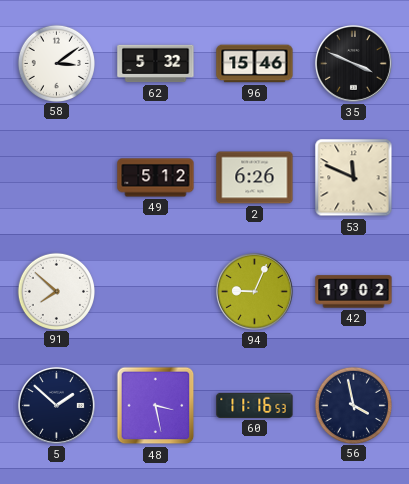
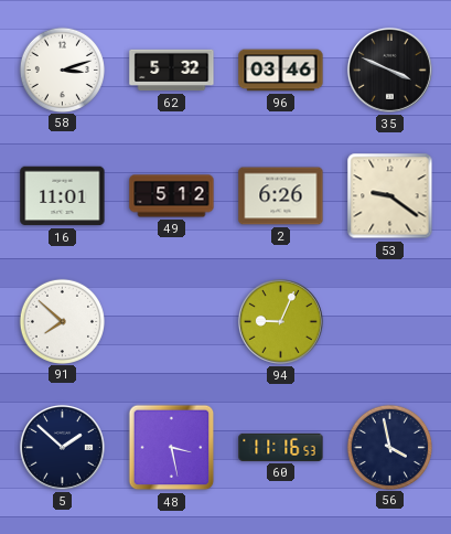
58: 3:09 -> 3:12 (62, 70)
96: 15:46 -> 03:46 (281, 71)
16: none -> 11:01 (63, 196)
53: 11:49 -> 9:21 (390, 196)
42: 19:02 -> none (354, 292)
